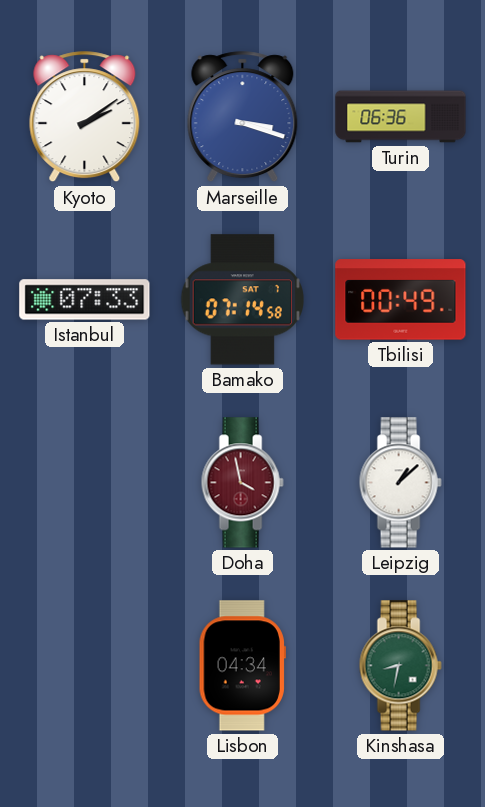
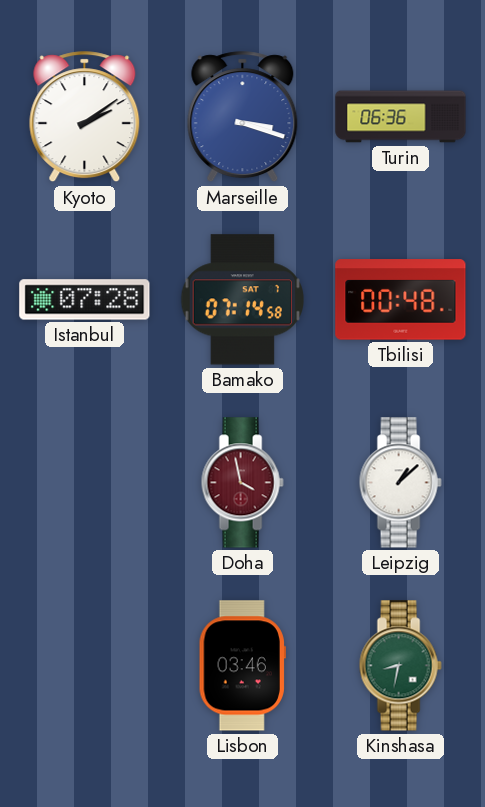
Istanbul: 07:33 -> 07:28 (85, 300)
Tbilisi: 00:49 -> 00:48 (401, 300)
Lisbon: 04:34 -> 03:46 (242, 666)
